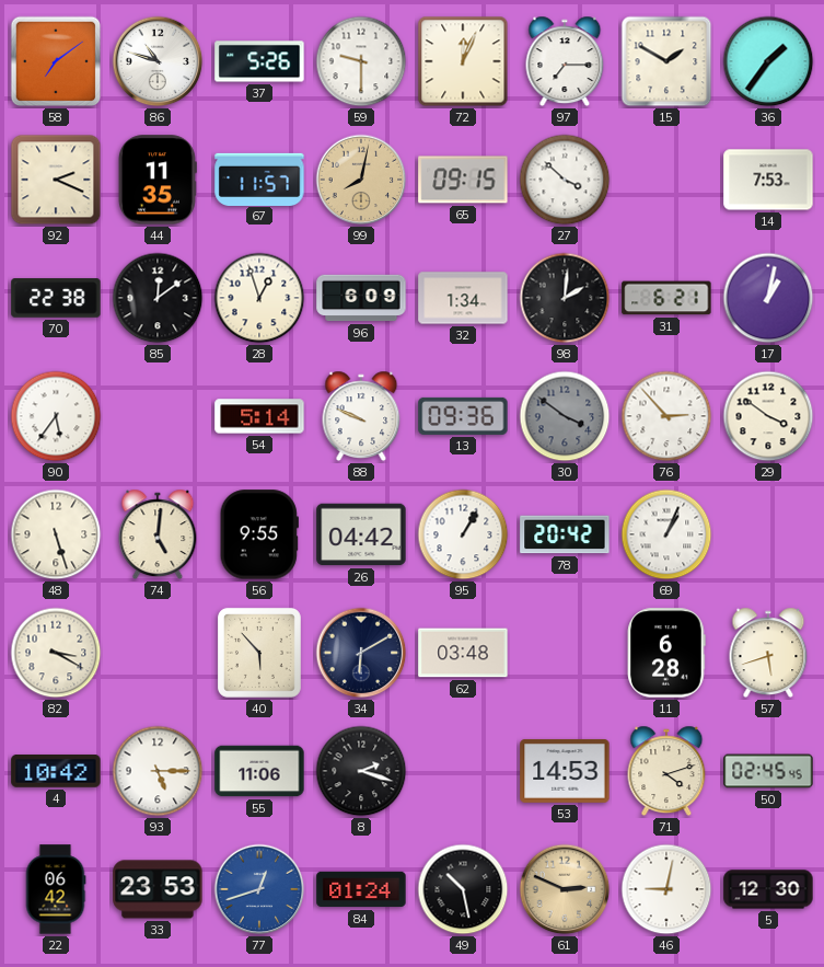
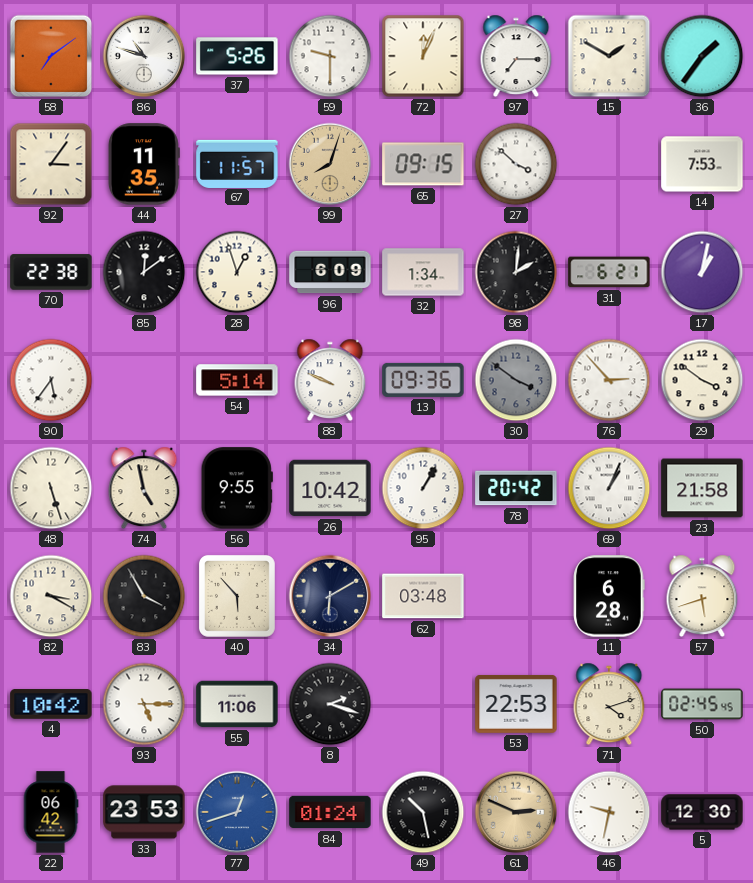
92: 2:19 -> 3:06 (51, 164)
99: 8:02 -> 8:03 (330, 164)
74: 5:01 -> 4:58 (144, 488)
26: 04:42 -> 10:42 (330, 488)
23: none -> 21:58 (702, 488)
83: none -> 3:55 (144, 596)
53: 14:53 -> 22:53 (516, 704)
46: 9:02 -> 9:32 (609, 812)
